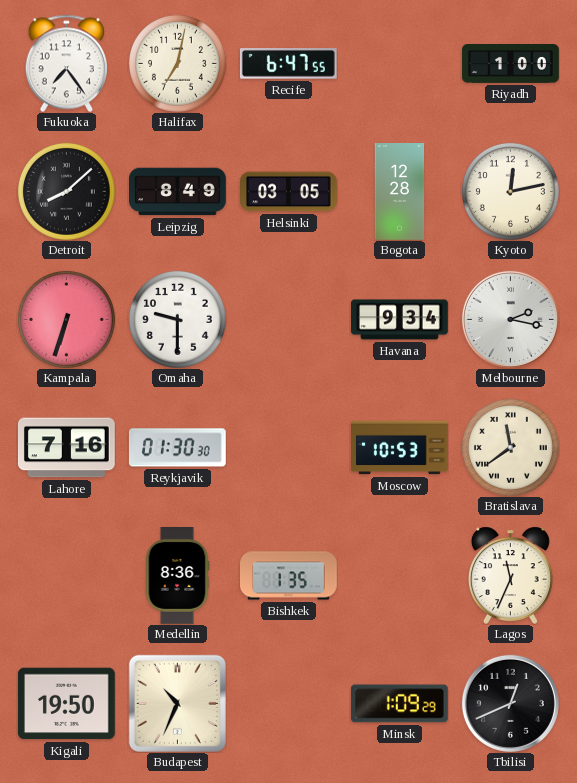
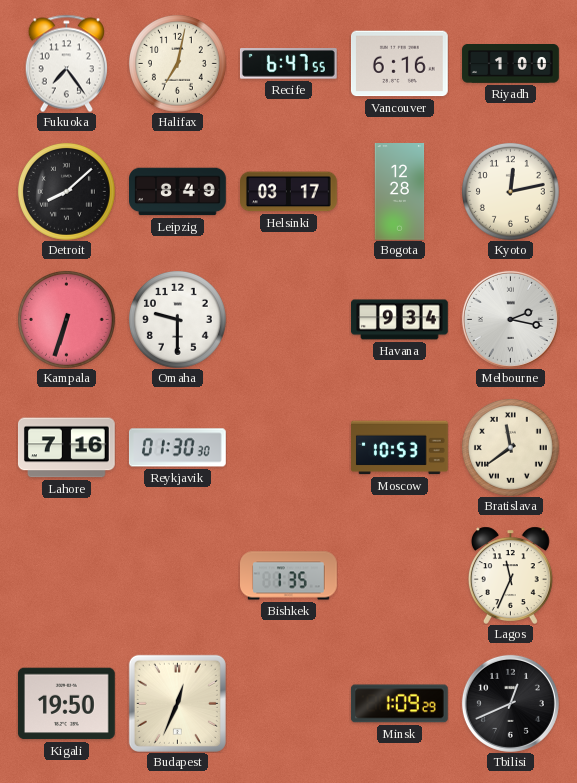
Vancouver: none -> 6:16 (399, 64)
Helsinki: 03:05 -> 03:17 (289, 192)
Medellin: 8:36 -> none (177, 576)
Budapest: 10:34 -> 12:34 (177, 703)
